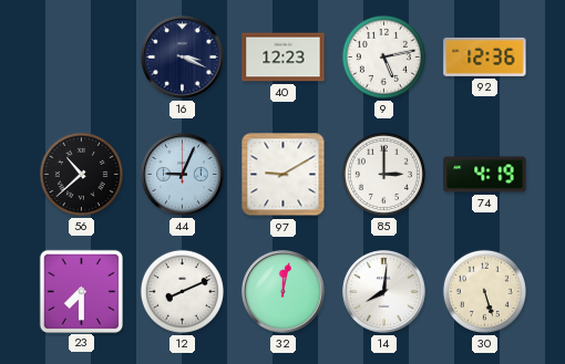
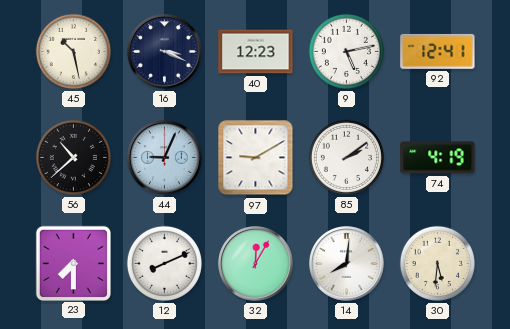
45: none -> 10:28 (73, 51)
92: 12:36 -> 12:41 (438, 51)
85: 3:00 -> 2:09 (346, 157)
32: 12:02 -> 12:05 (256, 264)
30: 5:27 -> 5:31 (437, 263)
